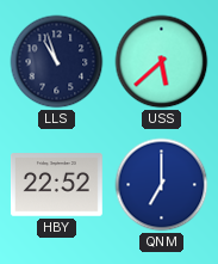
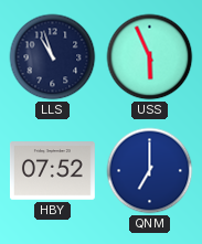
USS: 5:38 -> 5:56 (150, 57)
HBY: 22:52 -> 07:52 (52, 171)
